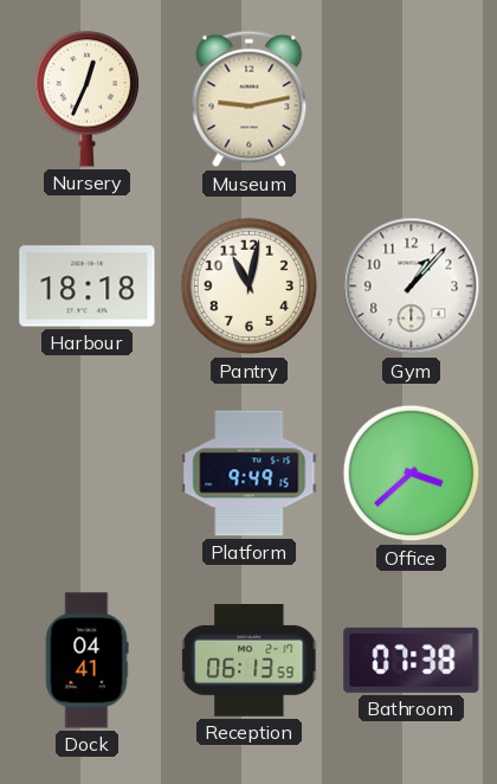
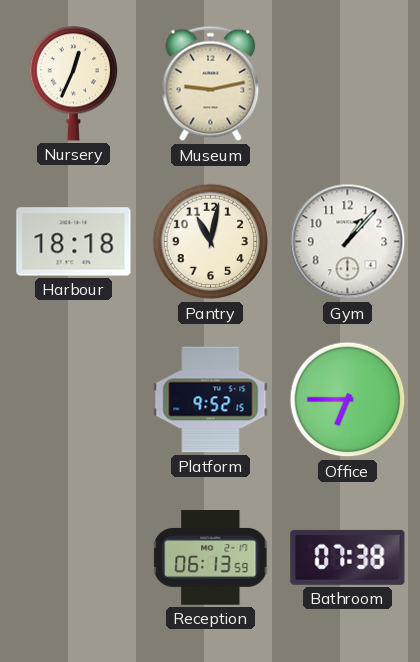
Platform: 9:49 -> 9:52 (211, 400)
Office: 3:38 -> 6:45 (348, 400)
Dock: 04:41 -> none (86, 661)
